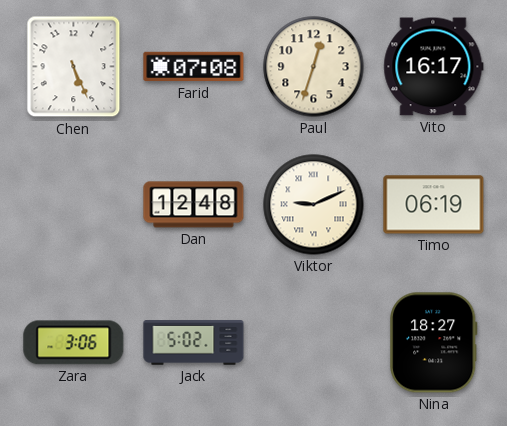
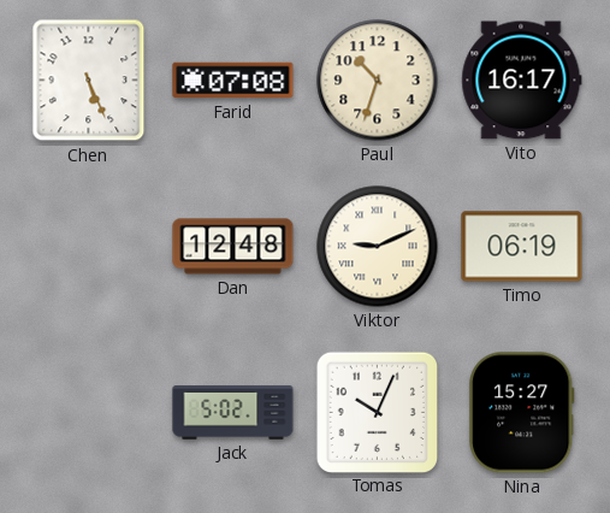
Paul: 12:33 -> 10:33 (378, 81)
Zara: 3:06 -> none (74, 343)
Tomas: none -> 10:04 (377, 412)
Nina: 18:27 -> 15:27 (522, 413)
